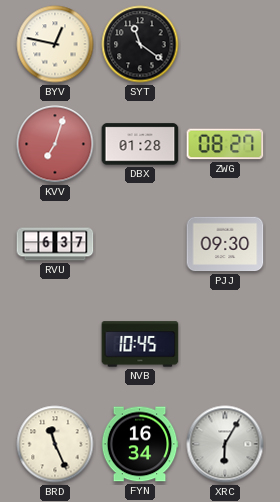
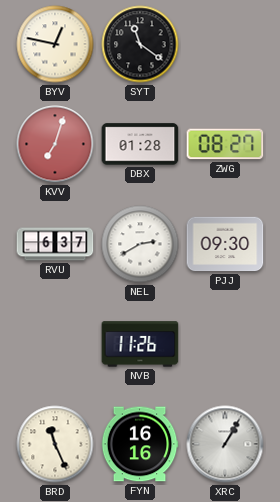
NEL: none -> 2:40 (140, 244)
NVB: 10:45 -> 11:26 (140, 344)
FYN: 16:34 -> 16:16 (140, 444)
XRC: 6:05 -> 1:05 (225, 444)
